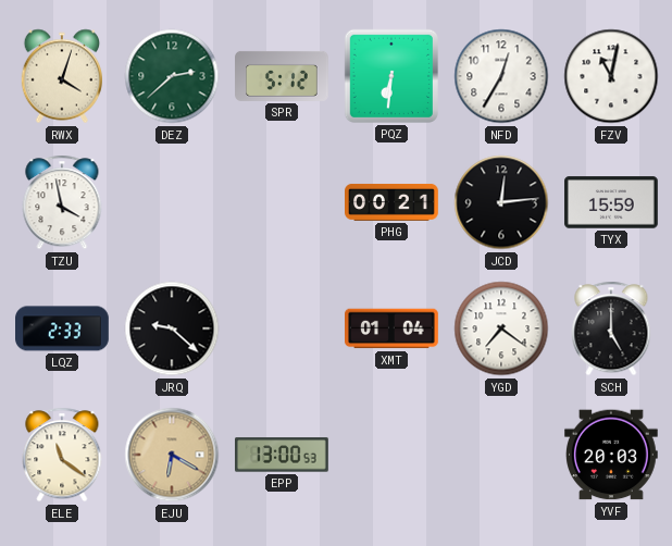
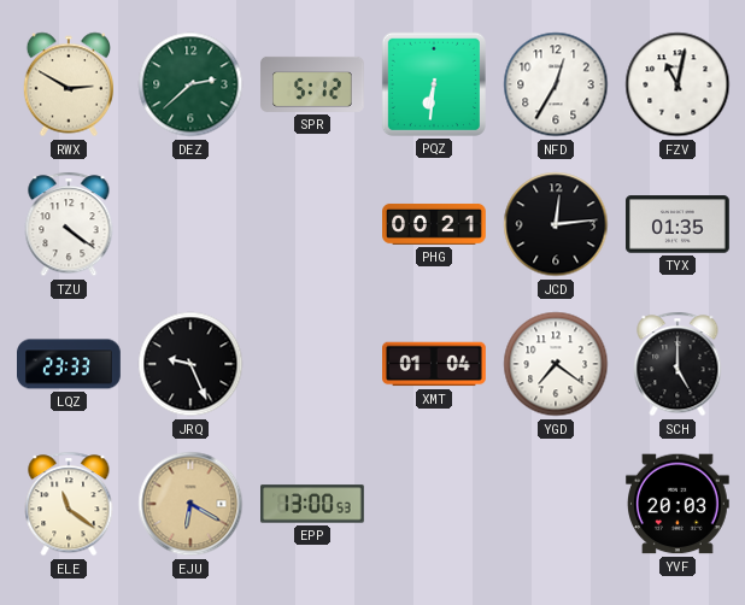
RWX: 4:03 -> 2:50 (68, 84)
TZU: 3:58 -> 4:21 (69, 224)
TYX: 15:59 -> 01:35 (679, 224)
LQZ: 2:33 -> 23:33 (69, 364)
JRQ: 9:22 -> 9:26 (190, 364)
